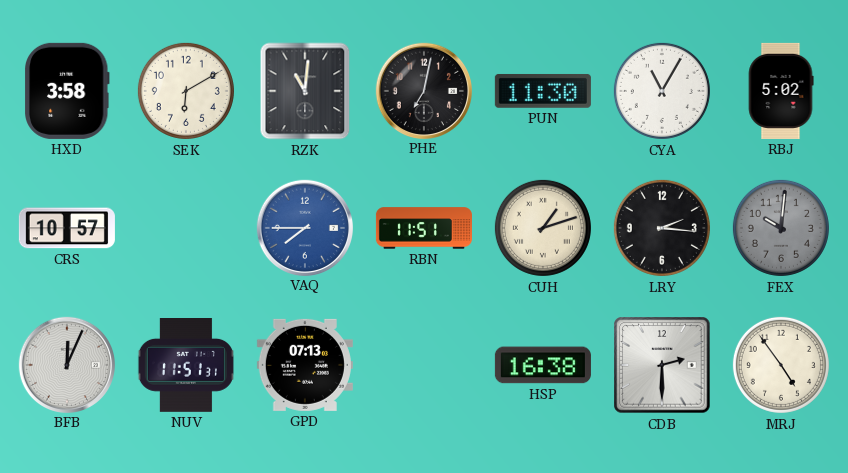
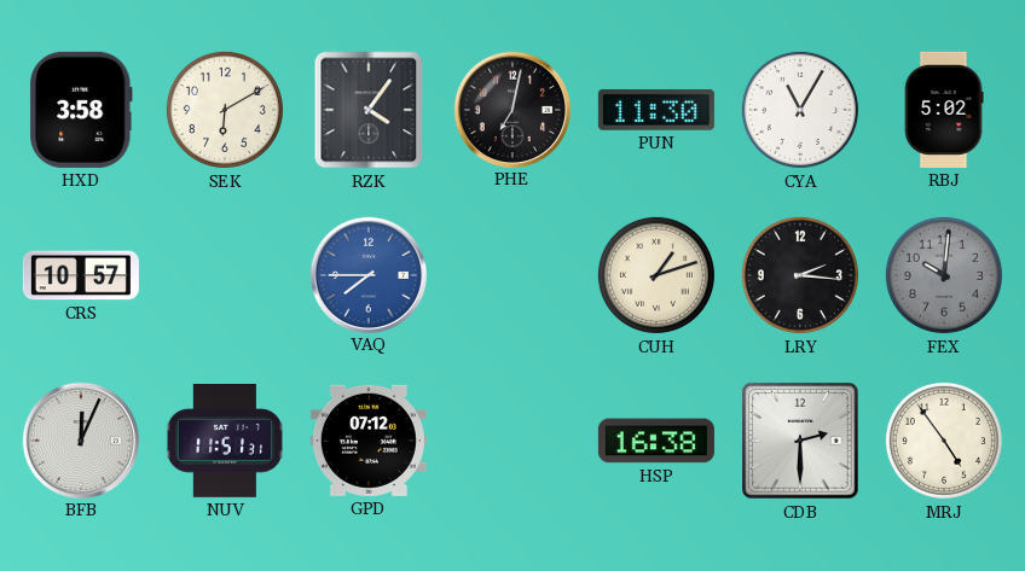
RZK: 11:01 -> 4:06 (369, 110)
RBN: 11:51 -> none (424, 228)
GPD: 07:13 -> 07:12 (369, 441)
